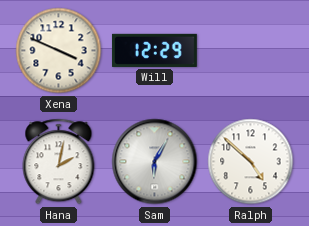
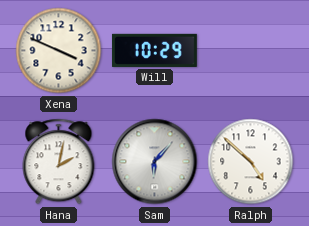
Will: 12:29 -> 10:29 (154, 50)
Sam: 6:05 -> 6:07 (155, 162)
